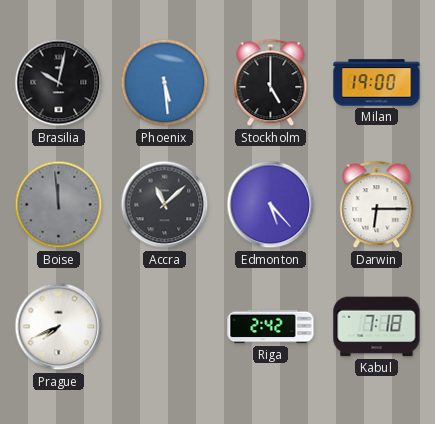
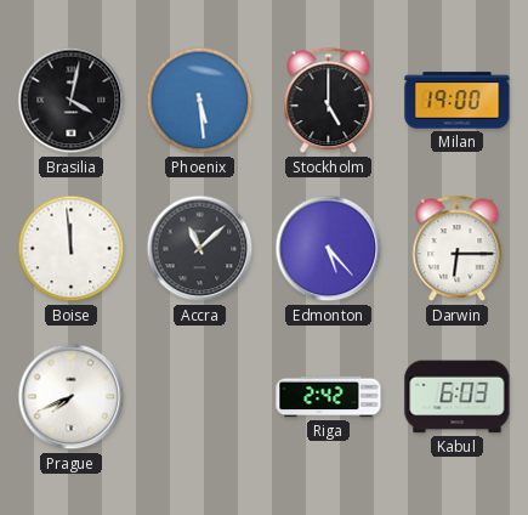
Brasilia: 10:02 -> 4:02 (72, 101)
Boise dial: grey -> white (72, 249)
Kabul: 7:18 -> 6:03 (458, 397)
